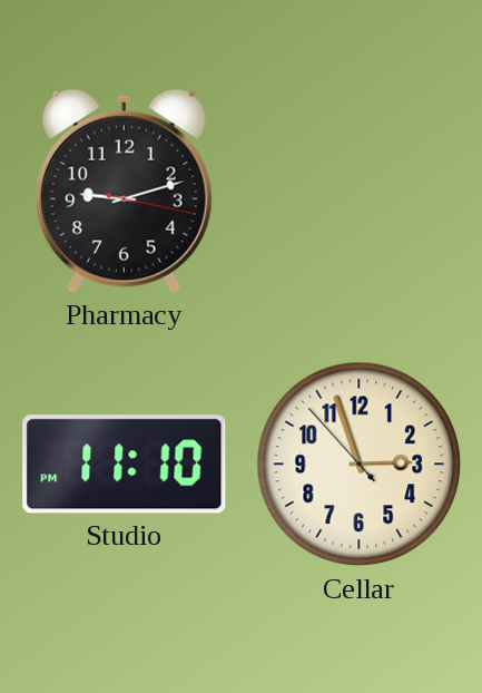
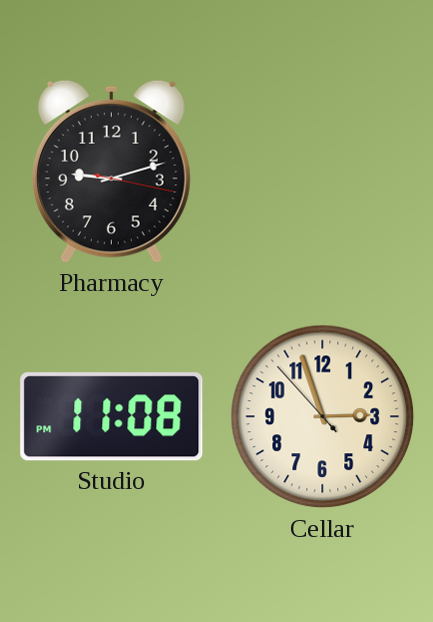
Studio: 11:10 -> 11:08 (112, 417)
